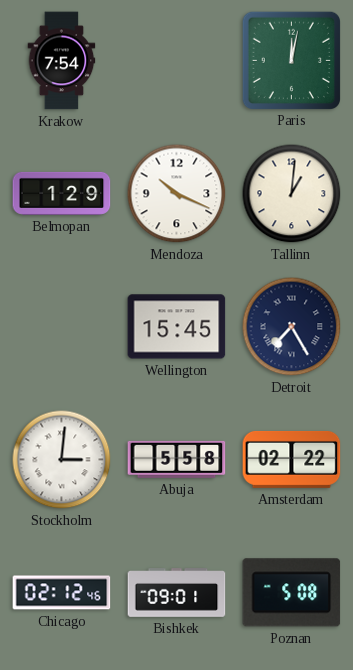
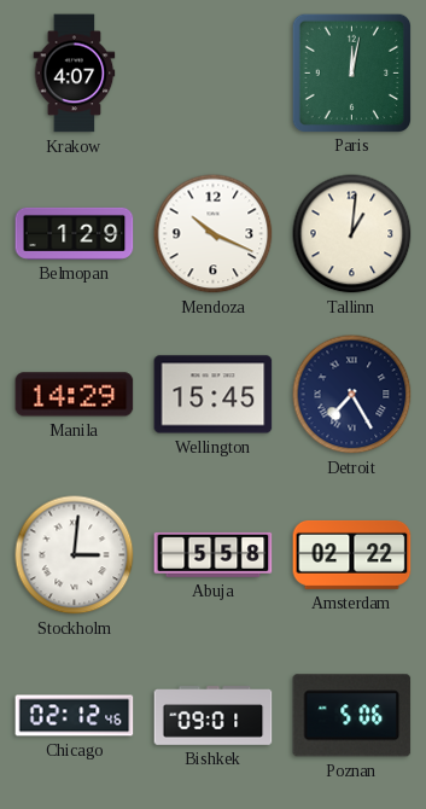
Krakow: 7:54 -> 4:07 (75, 74)
Manila: none -> 14:29 (75, 395)
Poznan: 5:08 -> 5:06 (352, 716)
